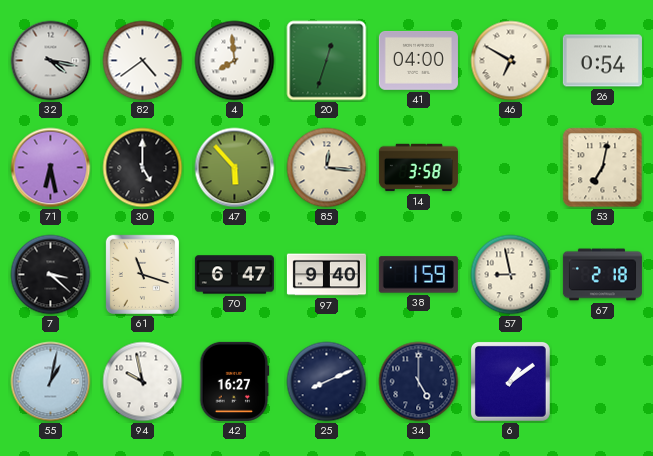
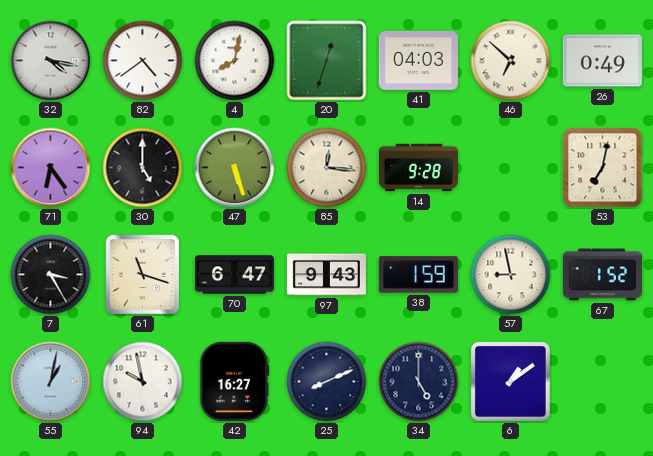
4: 7:59 -> 8:02 (235, 61)
41: 04:00 -> 04:03 (418, 60)
46: 6:50 -> 6:52 (511, 61)
26: 0:54 -> 0:49 (602, 61)
71: 6:28 -> 6:24 (51, 168)
47: 5:53 -> 5:27 (235, 168)
14: 3:58 -> 9:28 (418, 168)
7: 3:22 -> 3:25 (51, 275)
97: 9:40 -> 9:43 (326, 275)
67: 2:18 -> 1:52 (602, 275)
